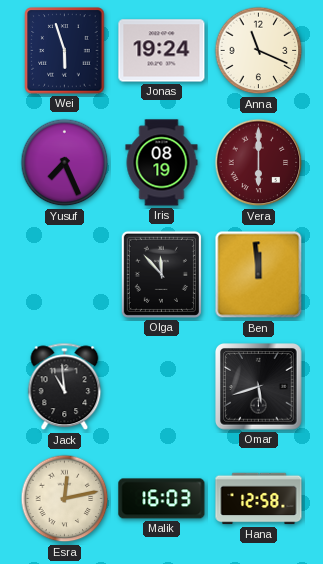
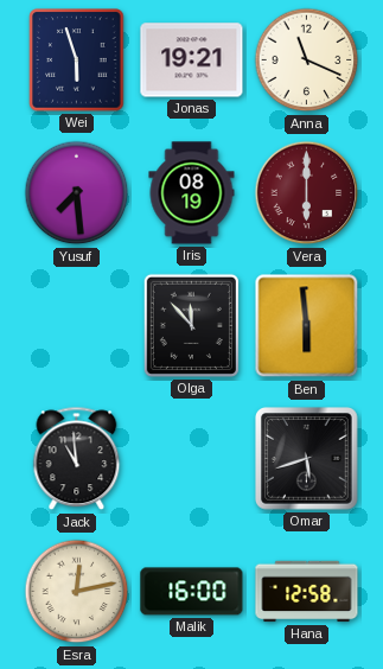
Jonas: 19:24 -> 19:21 (192, 60)
Yusuf: 7:26 -> 7:29 (77, 193)
Ben: 11:59 -> 5:59 (307, 326)
Malik: 16:03 -> 16:00 (192, 592)
